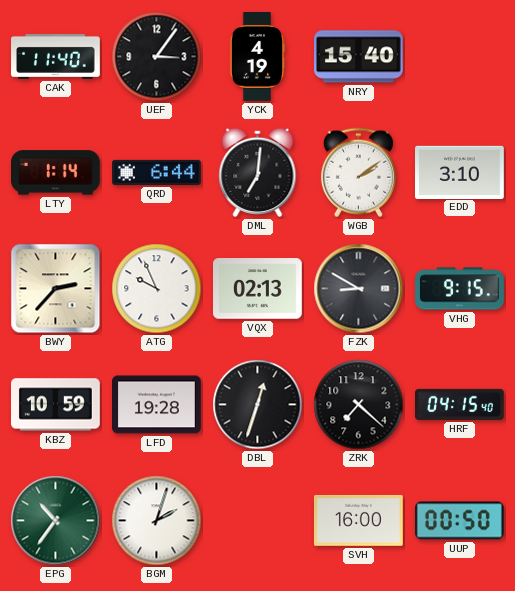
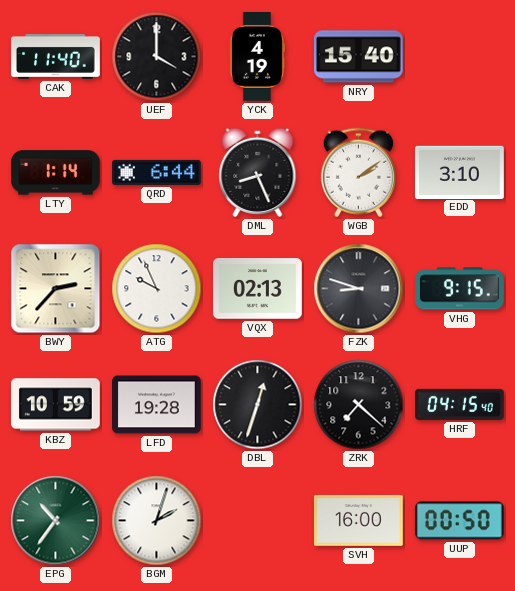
UEF: 3:06 -> 4:00 (157, 57)
DML: 7:01 -> 8:26 (258, 172)
FZK: 8:50 -> 8:48 (359, 289)
